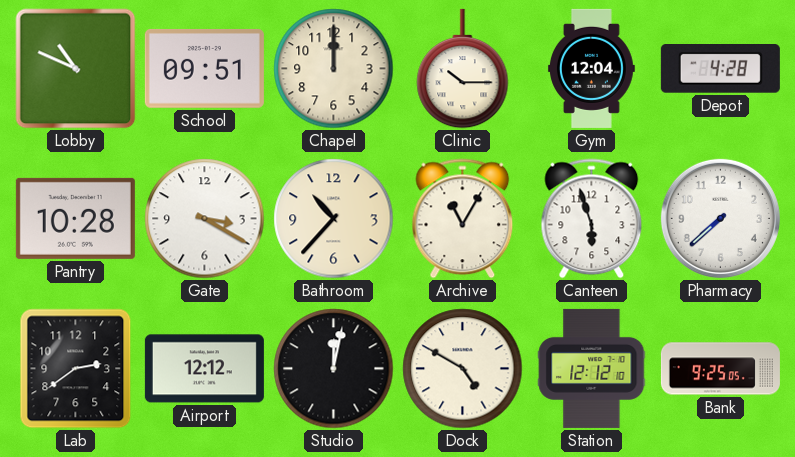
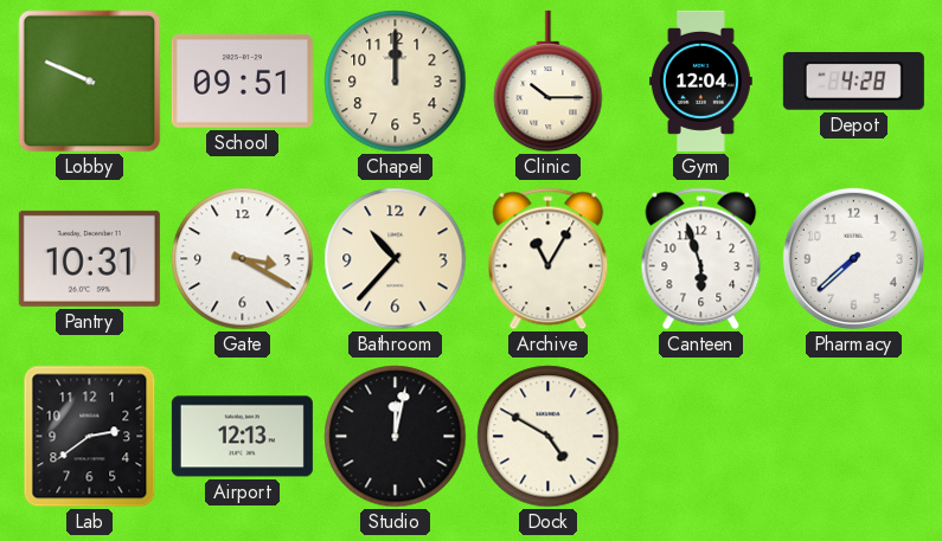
Lobby: 10:49 -> 9:49 (90, 82)
Pantry: 10:28 -> 10:31 (89, 258)
Airport: 12:12 -> 12:13 (242, 437)
Station: 12:12 -> none (592, 368)
Bank: 9:25 -> none (720, 369)
